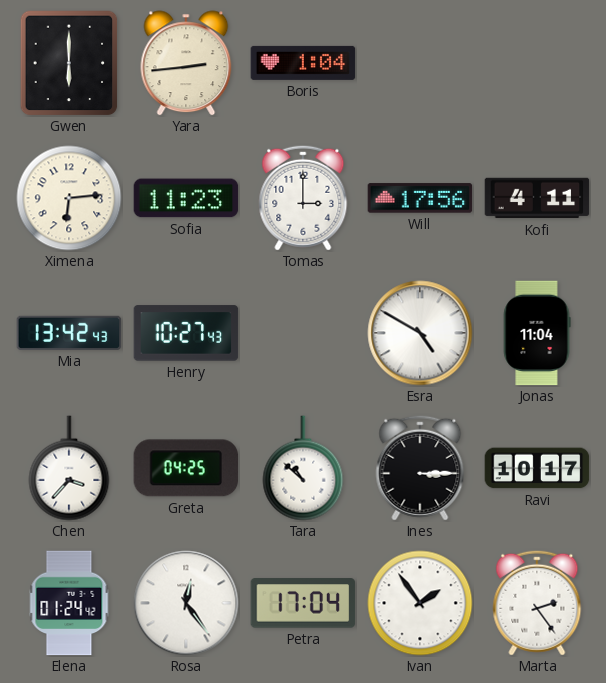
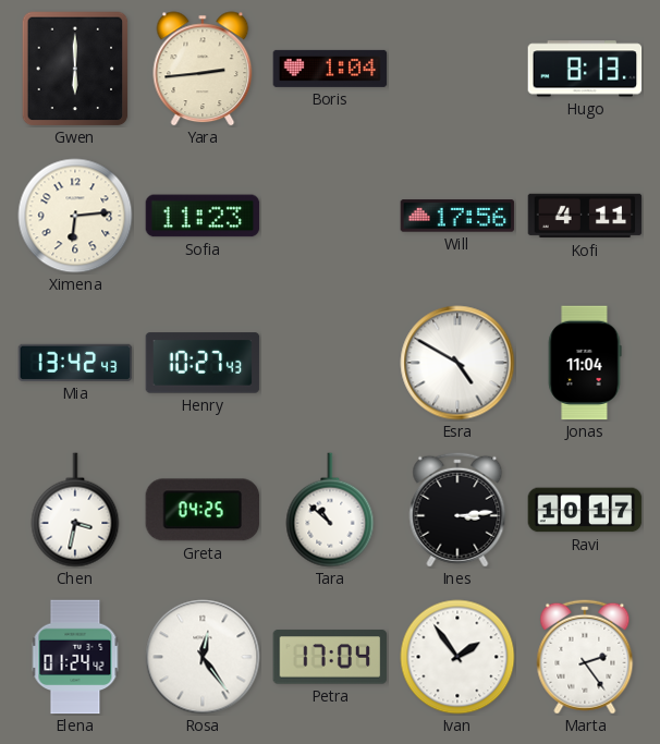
Hugo: none -> 8:13 (585, 69)
Tomas: 3:00 -> none (303, 198)
Chen: 3:37 -> 3:32 (75, 510)
Ines: 3:15 -> 3:14 (457, 510)
